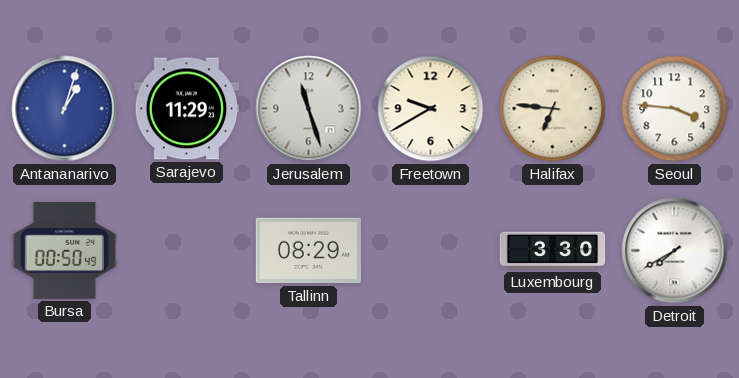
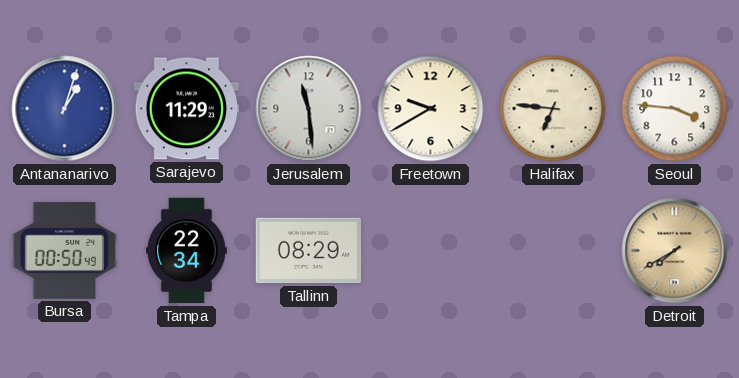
Jerusalem: 11:27 -> 11:29 (309, 109)
Tampa: none -> 22:34 (187, 251)
Luxembourg: 3:30 -> none (553, 251)
Detroit dial: white -> champagne (675, 251)
